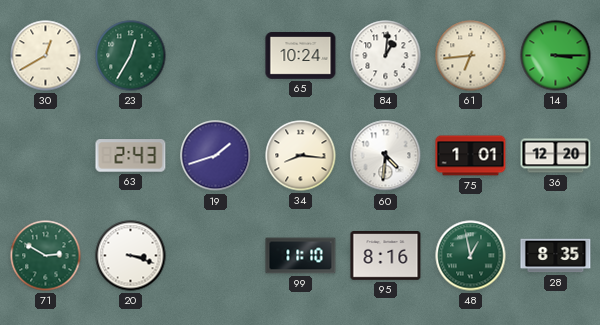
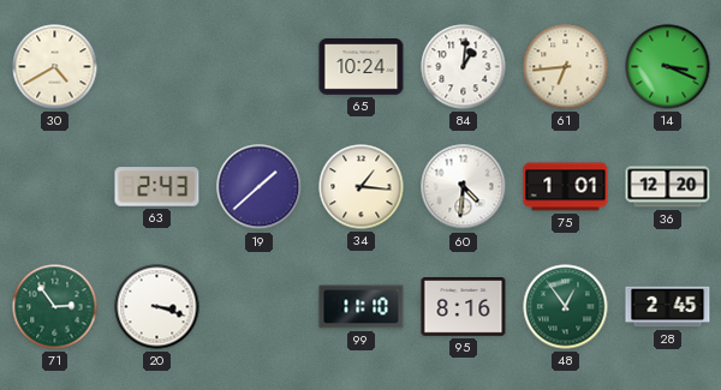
30: 12:40 -> 4:40 (55, 67)
23: 12:35 -> none (131, 56)
14: 3:15 -> 3:19 (668, 67)
19: 1:42 -> 1:38 (260, 187)
34: 8:16 -> 1:16 (362, 187)
71: 2:50 -> 2:54 (55, 307)
48: 12:58 -> 12:54 (566, 307)
28: 8:35 -> 2:45 (668, 307)
